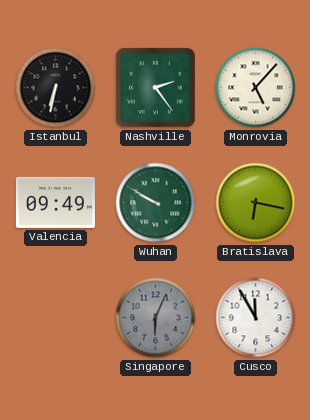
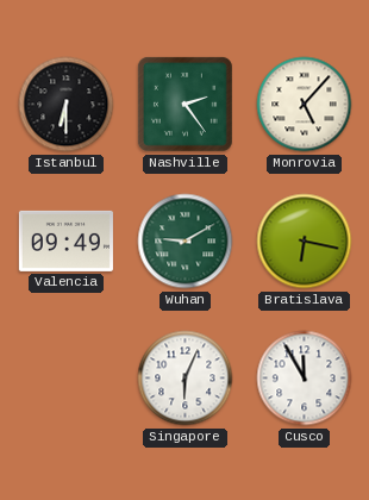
Istanbul: 6:32 -> 6:30 (67, 105)
Wuhan: 9:50 -> 9:10 (186, 242)
Singapore dial: grey -> white (186, 379)
